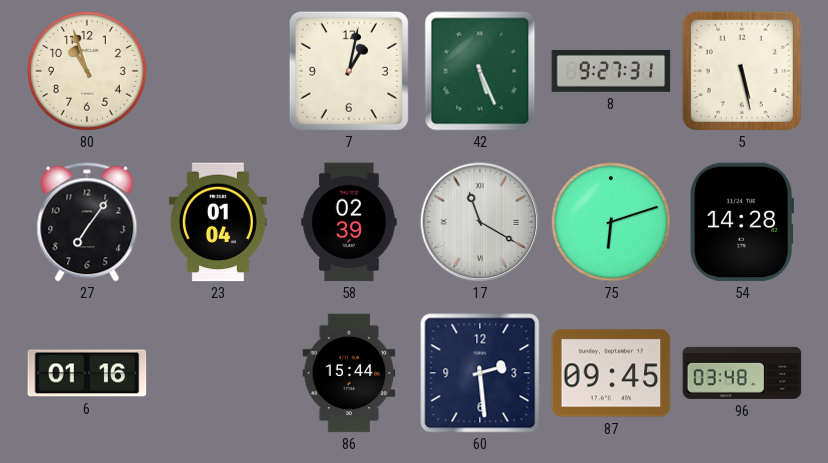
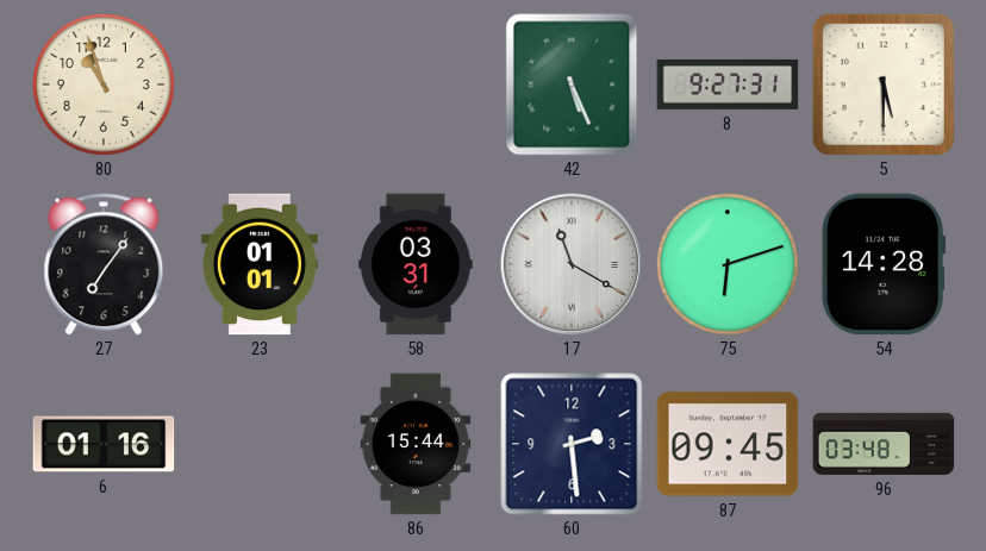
7: 1:02 -> none (349, 71)
5: 5:28 -> 5:30 (884, 84)
23: 01:04 -> 01:01 (260, 264)
58: 02:39 -> 03:31 (416, 264)
